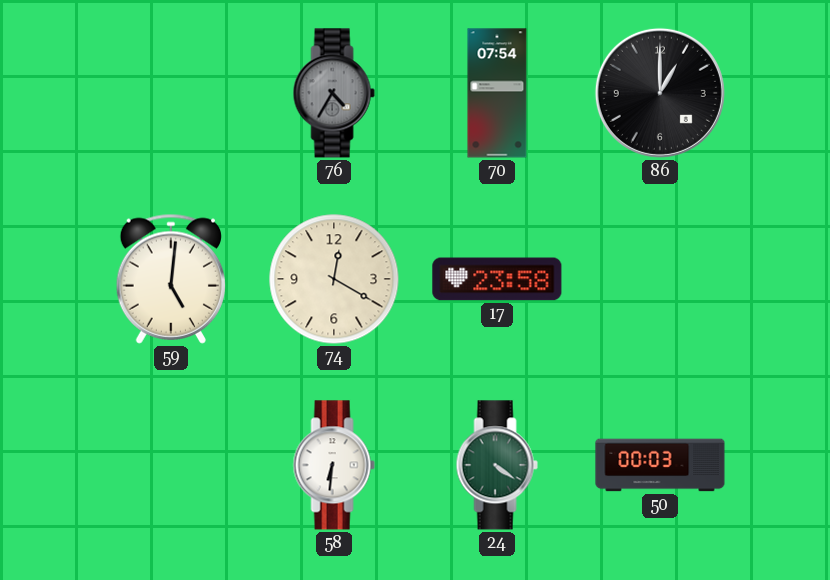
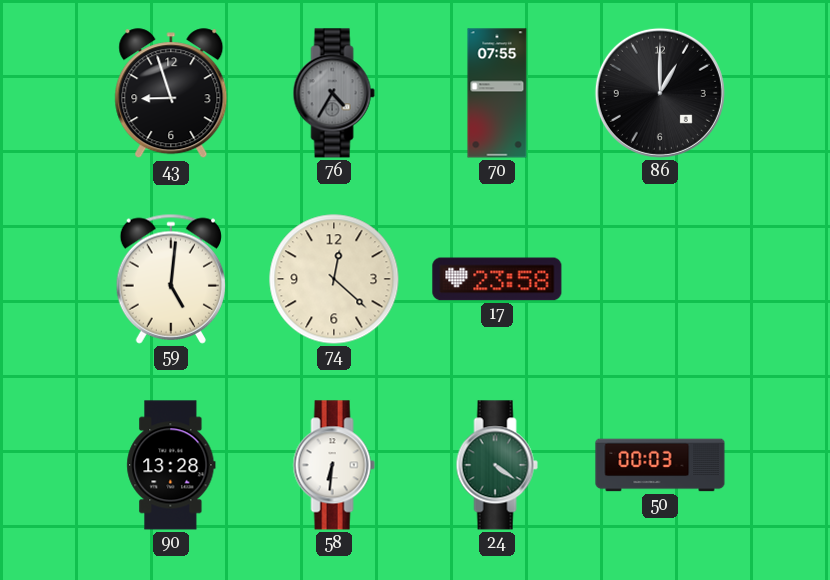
43: none -> 8:57 (171, 94)
70: 07:54 -> 07:55 (497, 93)
74: 12:20 -> 12:22 (334, 279)
90: none -> 13:28 (171, 465)
